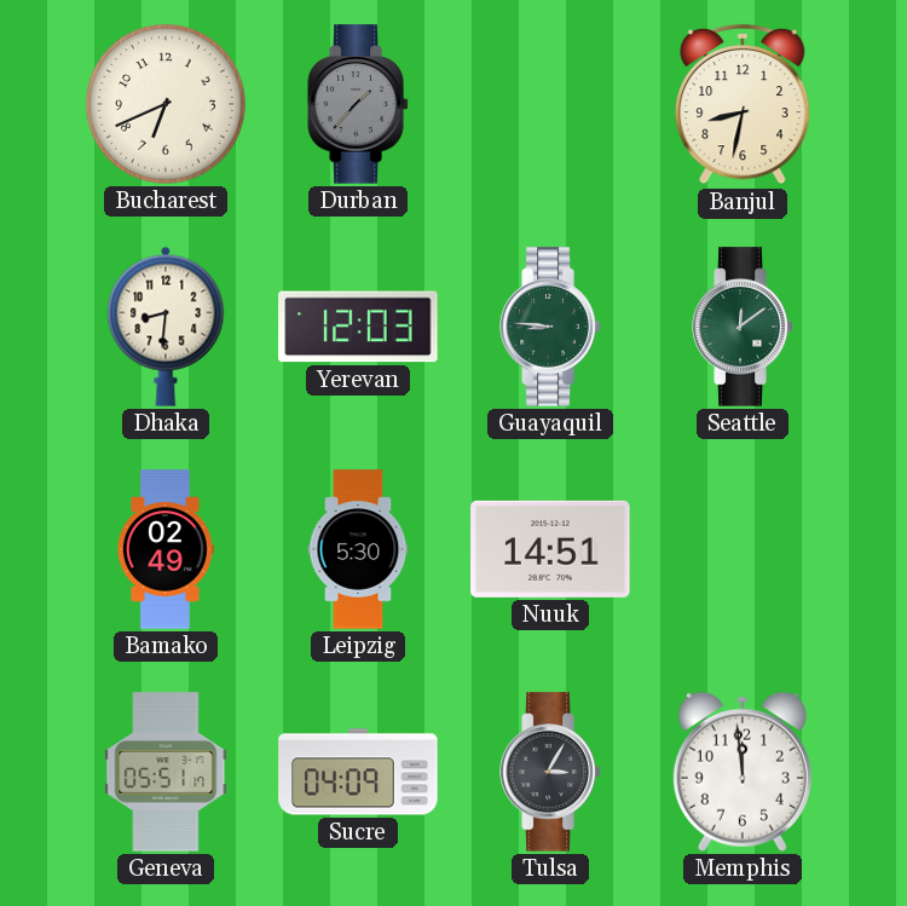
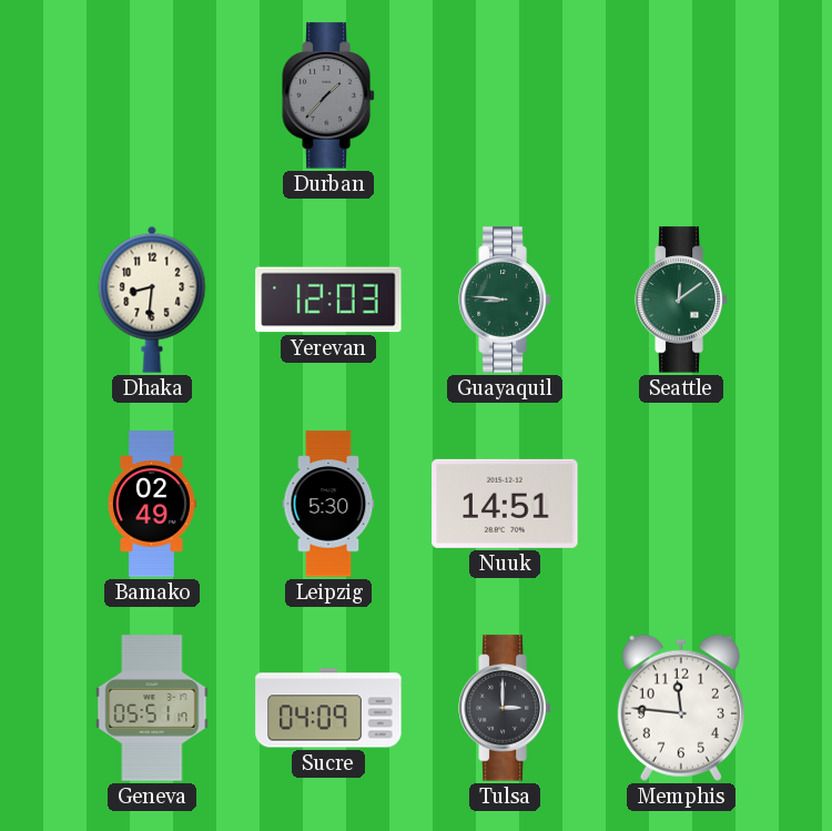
Bucharest: 6:41 -> none (167, 105)
Banjul: 8:32 -> none (743, 104)
Tulsa: 3:05 -> 3:00 (505, 708)
Memphis: 11:59 -> 11:46 (681, 708)
